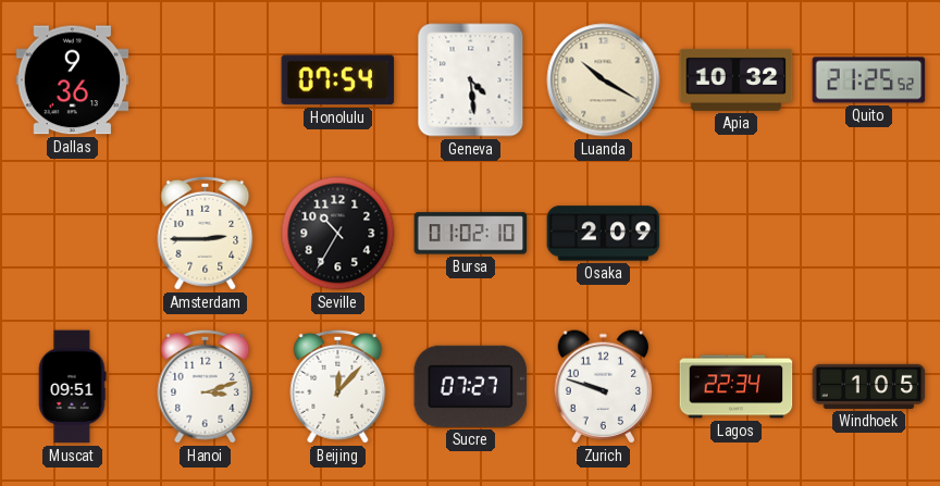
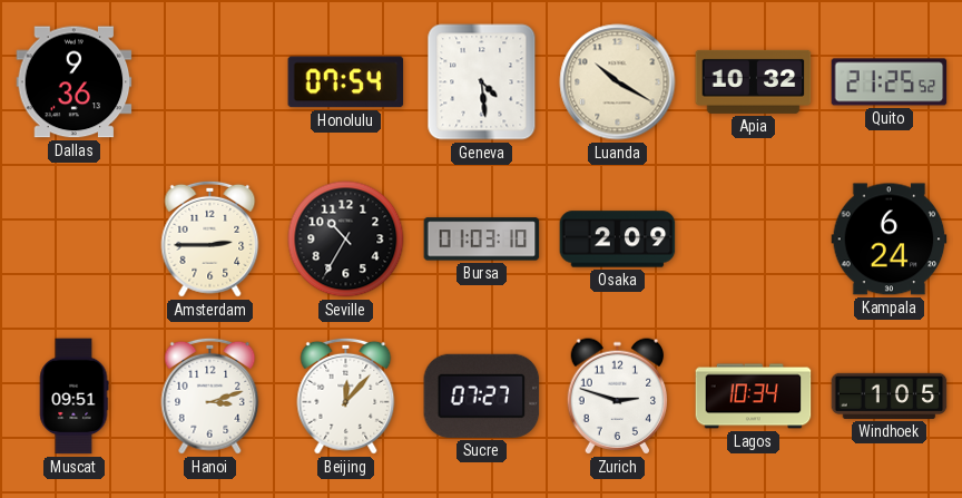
Bursa: 01:02 -> 01:03 (482, 240)
Kampala: none -> 6:24 (890, 240)
Zurich: 9:48 -> 2:48 (618, 397)
Lagos: 22:34 -> 10:34 (754, 397)
